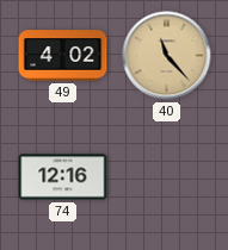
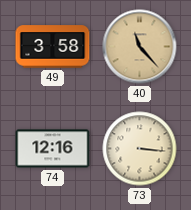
49: 4:02 -> 3:58 (53, 47)
73: none -> 3:16 (140, 149)
